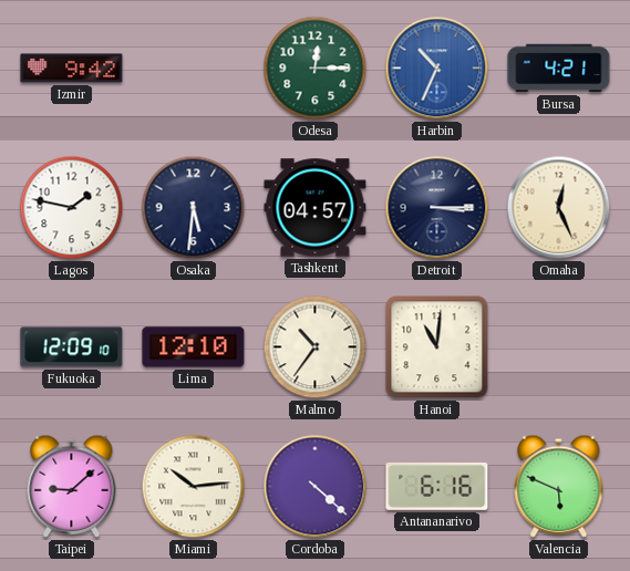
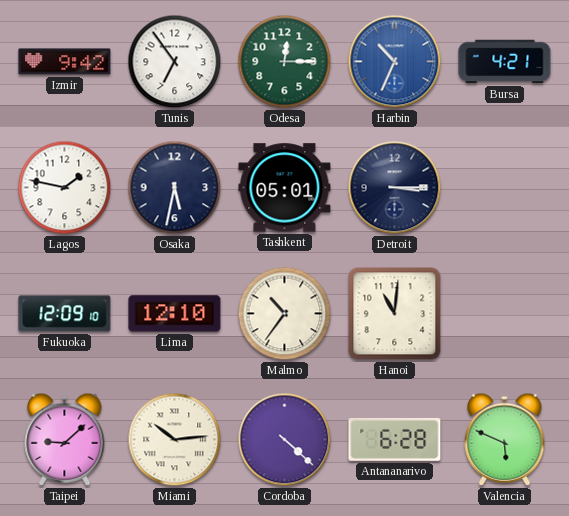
Tunis: none -> 6:54 (175, 62)
Osaka: 5:31 -> 5:32 (175, 188)
Tashkent: 04:57 -> 05:01 (285, 188)
Omaha: 12:26 -> none (559, 208)
Antananarivo: 6:16 -> 6:28 (395, 439)
